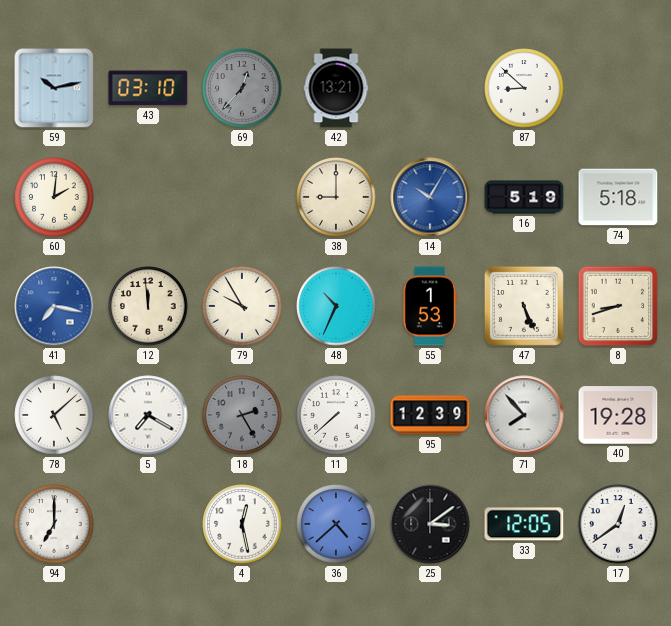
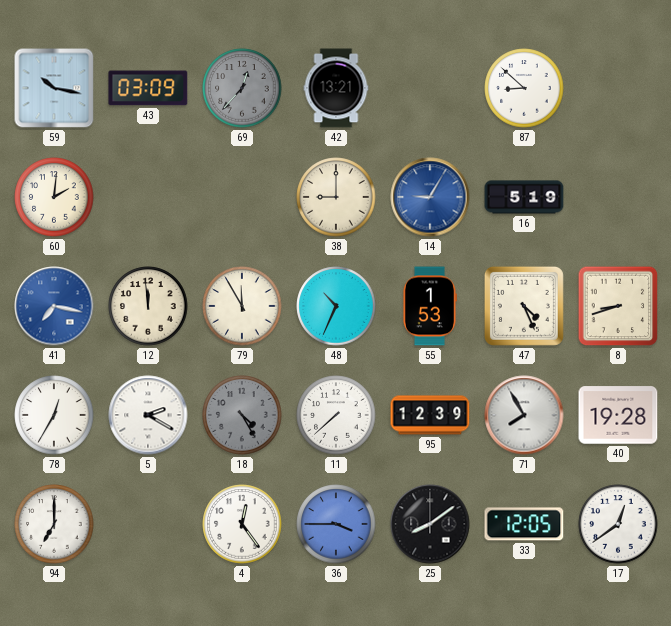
59: 10:13 -> 10:17 (54, 88)
43: 03:10 -> 03:09 (148, 88)
14: 10:05 -> 9:05 (430, 197)
74: 5:18 -> none (618, 197)
79: 9:55 -> 11:55 (242, 306)
47: 5:26 -> 4:26 (524, 306)
78: 5:08 -> 12:35 (54, 415)
5: 7:20 -> 2:20 (148, 415)
18: 2:25 -> 4:25 (242, 415)
71: 7:53 -> 7:55 (524, 415)
4: 12:28 -> 12:24 (242, 524)
36: 4:38 -> 3:45 (336, 524)
25: 3:09 -> 8:09 (430, 524)
